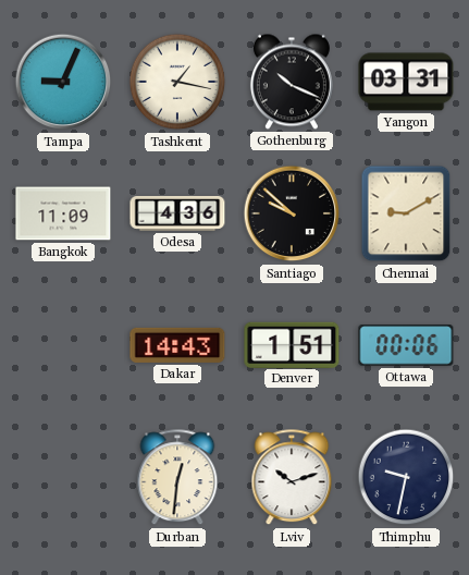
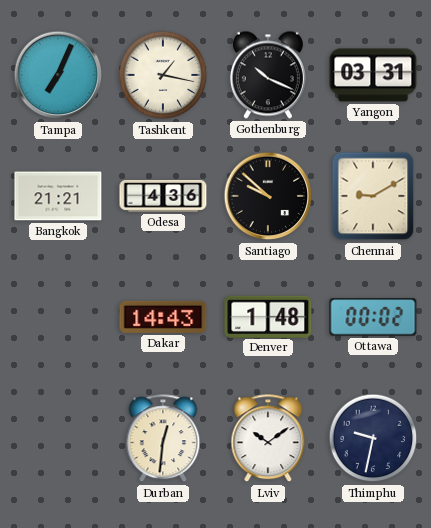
Tampa: 9:04 -> 7:04 (58, 75)
Bangkok: 11:09 -> 21:21 (58, 196)
Denver: 1:51 -> 1:48 (268, 316)
Ottawa: 00:06 -> 00:02 (373, 317)
Lviv: 10:12 -> 10:09 (268, 439)
